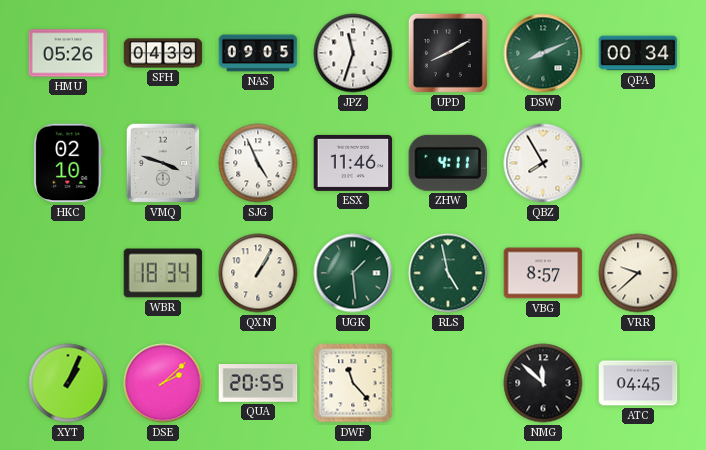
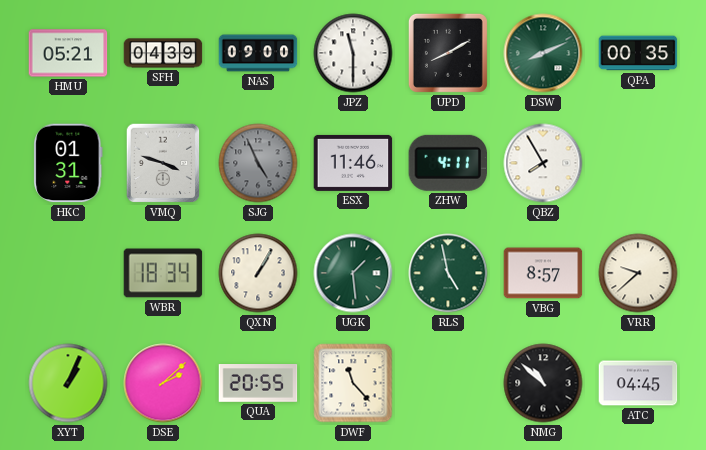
HMU: 05:26 -> 05:21 (68, 53)
NAS: 09:05 -> 09:00 (258, 53)
JPZ: 11:33 -> 11:30 (353, 53)
QPA: 00:34 -> 00:35 (638, 53)
HKC: 02:10 -> 01:31 (68, 163)
SJG dial: white -> grey (258, 163)
NMG: 11:52 -> 10:52 (543, 383)
